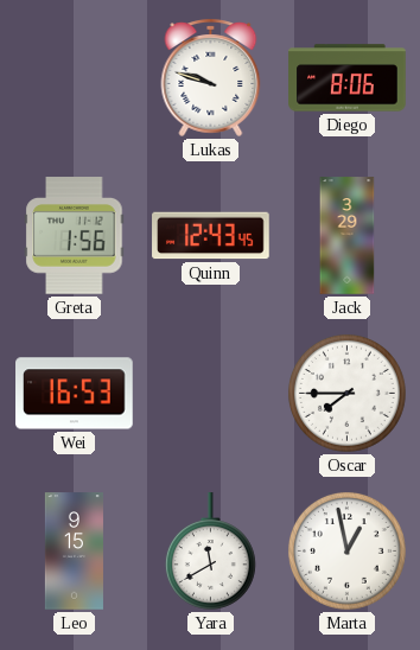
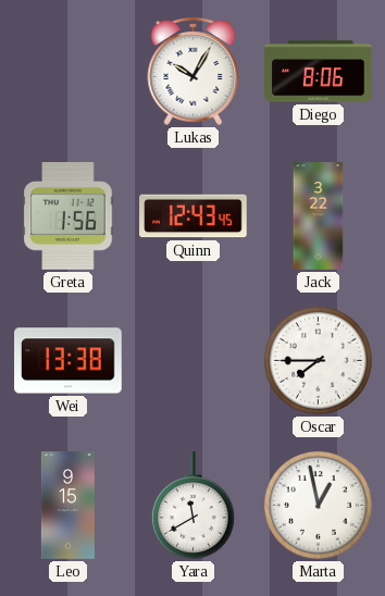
Lukas: 9:48 -> 10:05 (194, 71)
Jack: 3:29 -> 3:22 (319, 216)
Wei: 16:53 -> 13:38 (69, 361)
